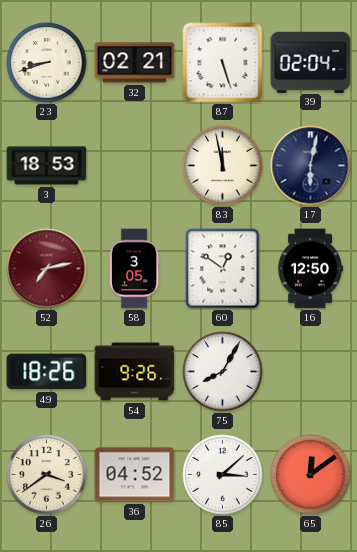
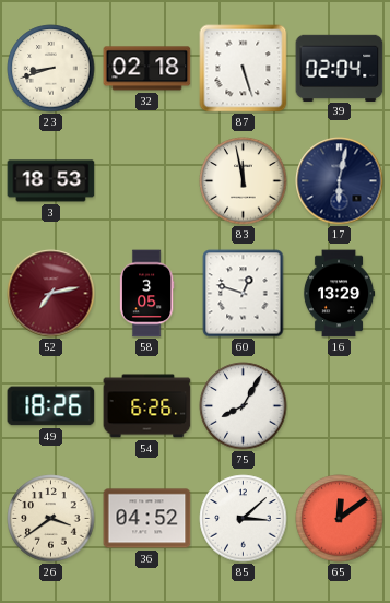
32: 02:21 -> 02:18 (147, 69)
60: 12:51 -> 12:48 (244, 294)
16: 12:50 -> 13:29 (339, 294)
54: 9:26 -> 6:26 (147, 406)
